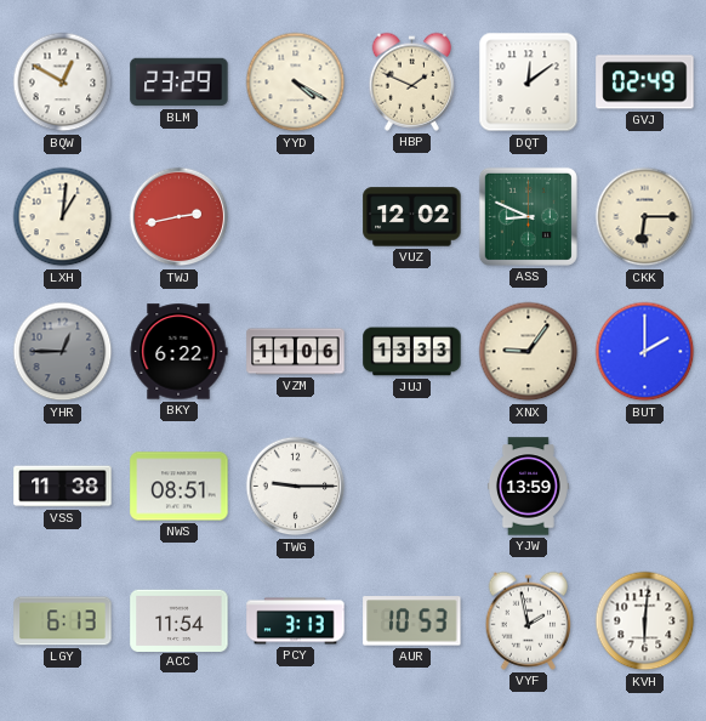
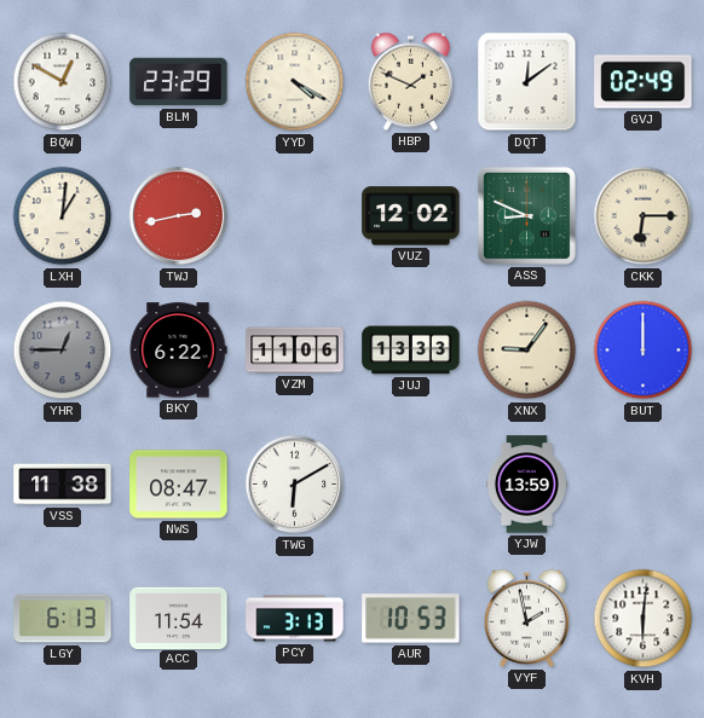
BUT: 2:00 -> 12:00 (644, 351)
NWS: 08:51 -> 08:47 (179, 485)
TWG: 9:15 -> 6:10 (295, 485)
